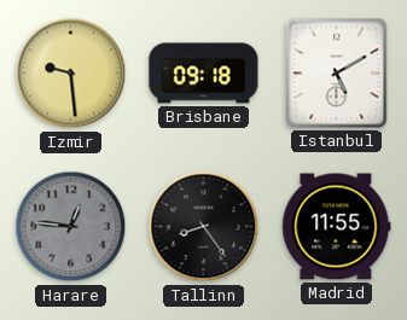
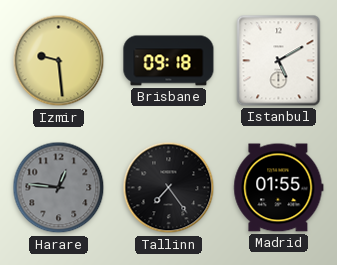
Tallinn: 8:24 -> 7:24 (169, 188)
Madrid: 11:55 -> 01:55 (279, 188)
